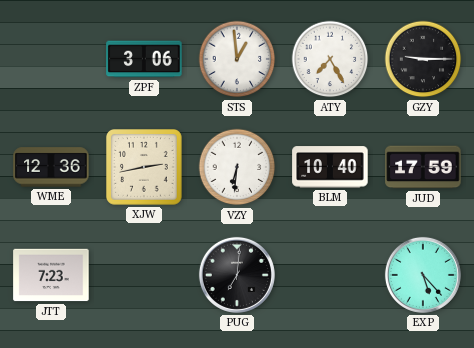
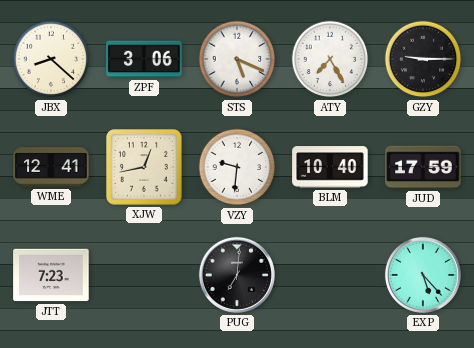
JBX: none -> 8:22 (51, 59)
STS: 12:59 -> 5:19 (237, 59)
WME: 12:36 -> 12:41 (51, 167)
XJW: 2:43 -> 12:43 (145, 168)
VZY: 6:31 -> 9:31 (237, 167)
